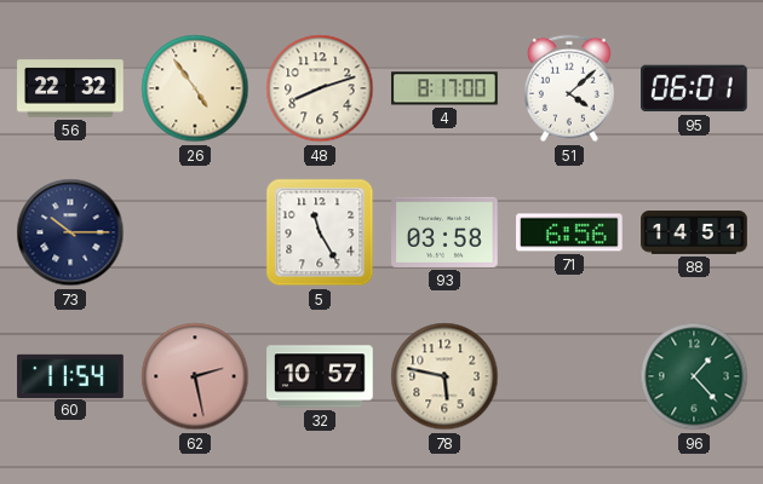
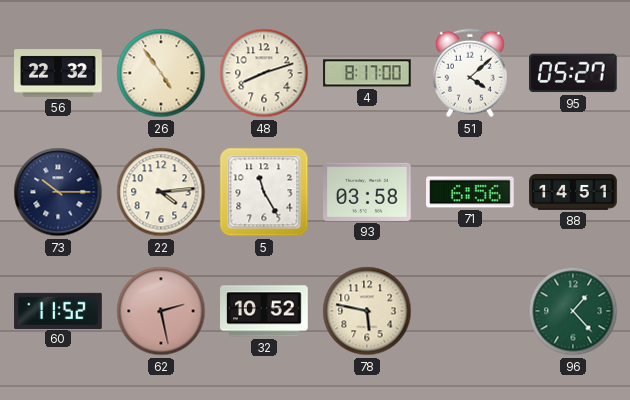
95: 06:01 -> 05:27 (574, 73)
22: none -> 4:14 (161, 192)
60: 11:54 -> 11:52 (58, 310)
32: 10:57 -> 10:52 (264, 311)
